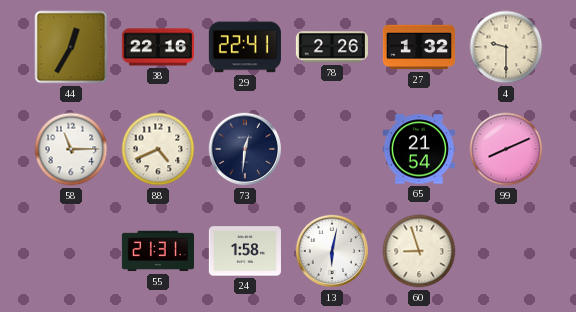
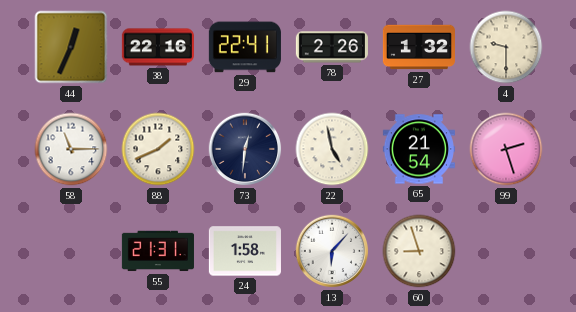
44: 12:35 -> 12:34 (71, 47)
88: 4:41 -> 1:41 (158, 149)
22: none -> 4:58 (332, 149)
99: 8:11 -> 2:27 (506, 149)
13: 6:02 -> 6:07 (332, 251)
